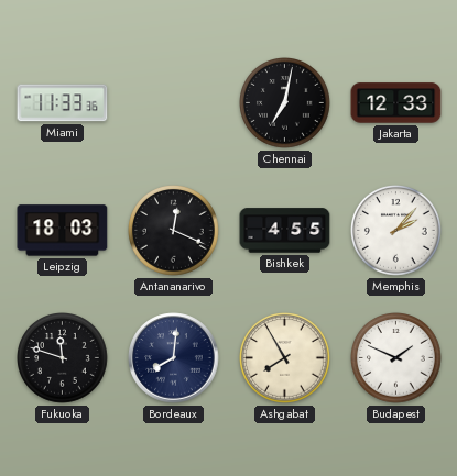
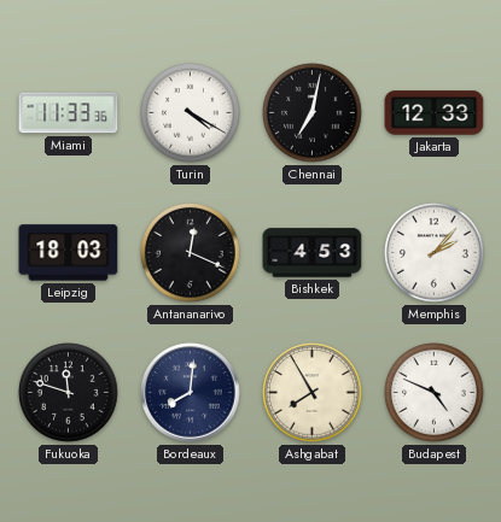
Turin: none -> 4:20 (191, 113)
Bishkek: 4:55 -> 4:53 (313, 253)
Budapest: 1:49 -> 4:49 (435, 393)
